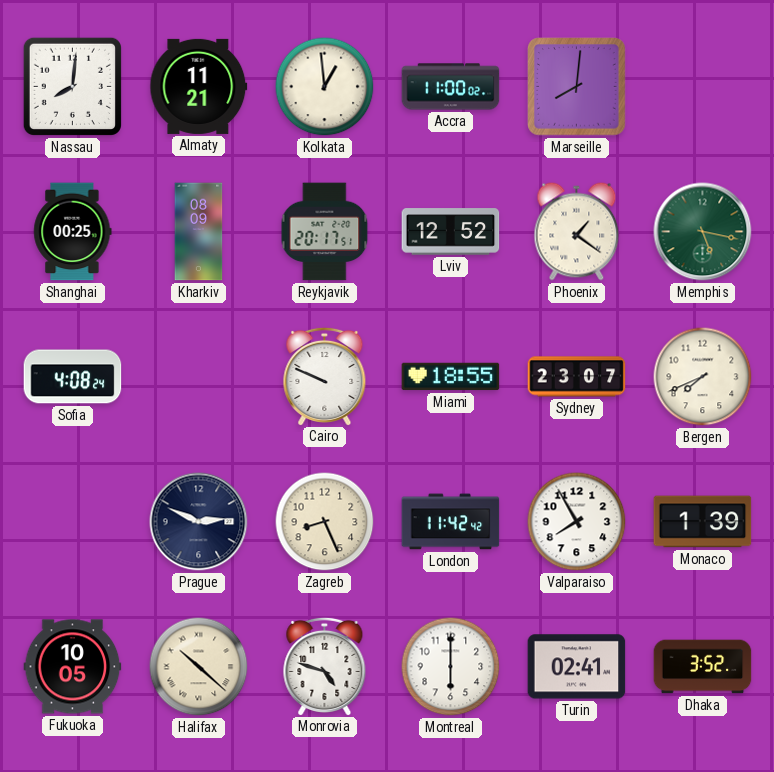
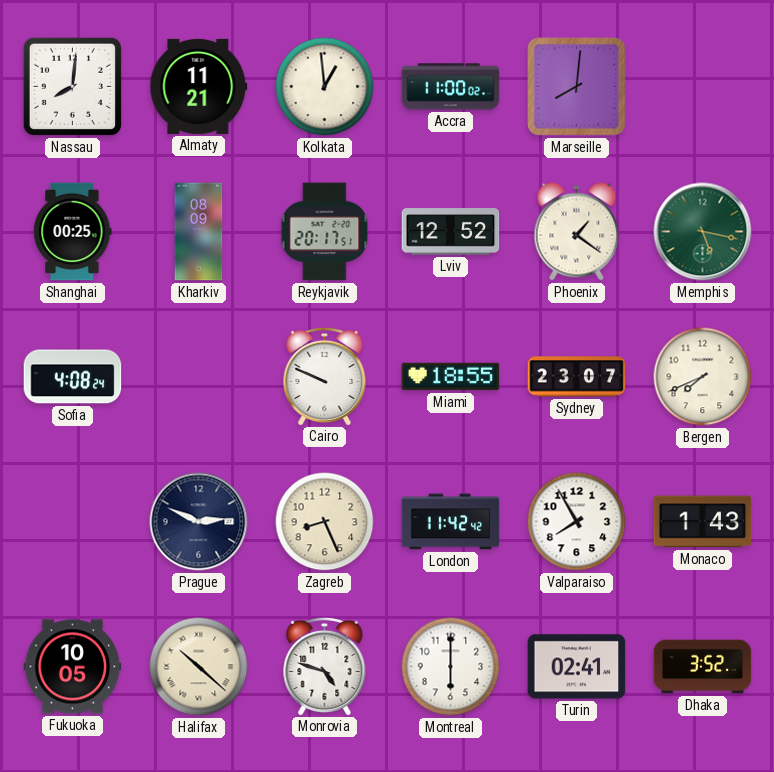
Monaco: 1:39 -> 1:43 (703, 522)
